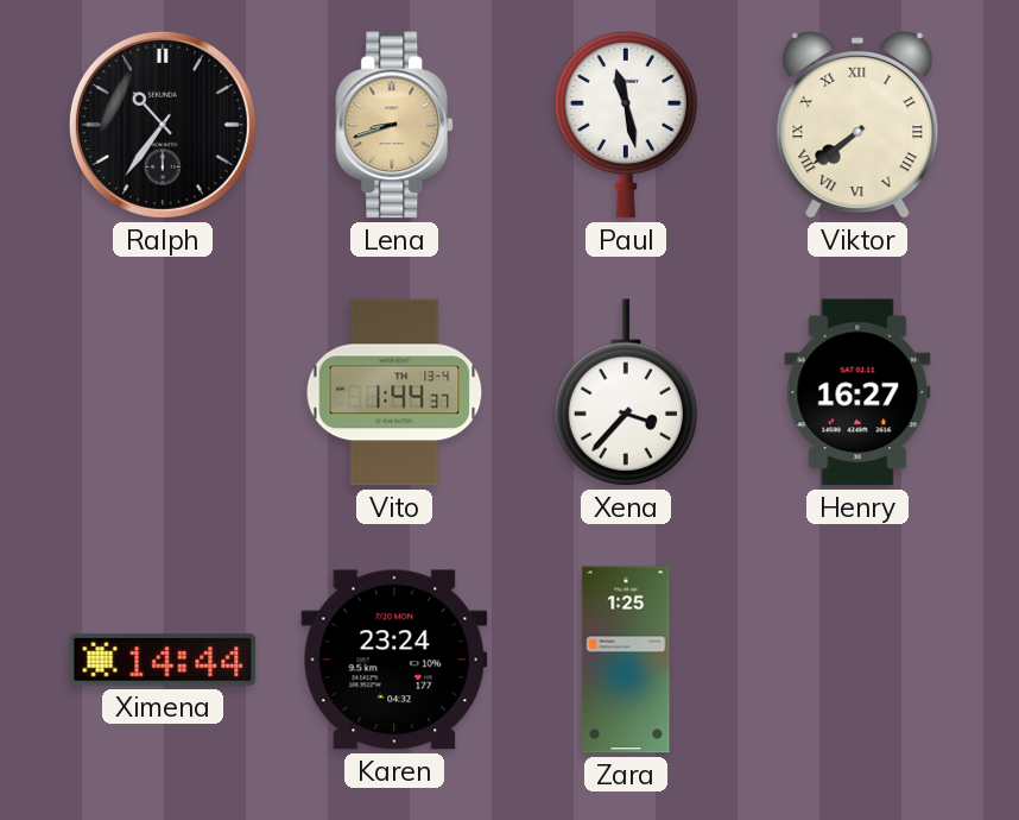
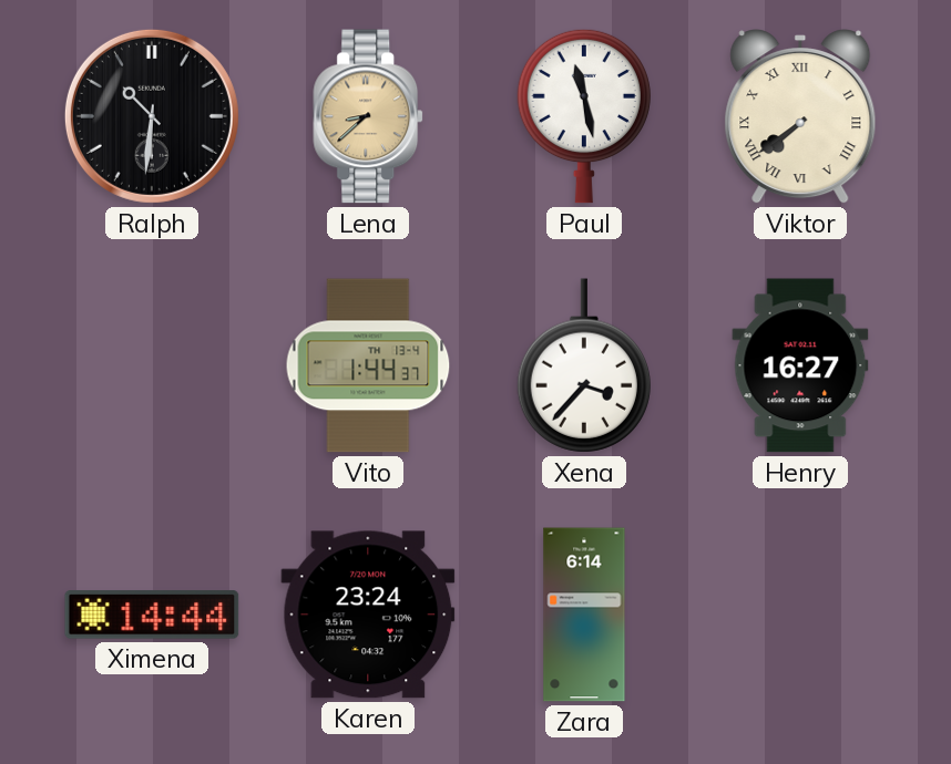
Ralph: 10:36 -> 10:31 (152, 116)
Lena: 8:42 -> 8:38 (369, 116)
Zara: 1:25 -> 6:14 (584, 615)
